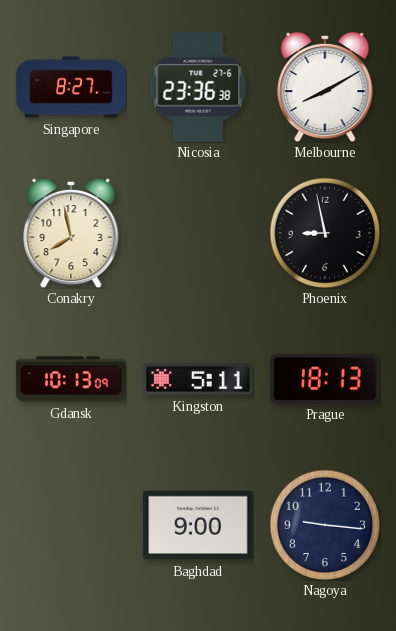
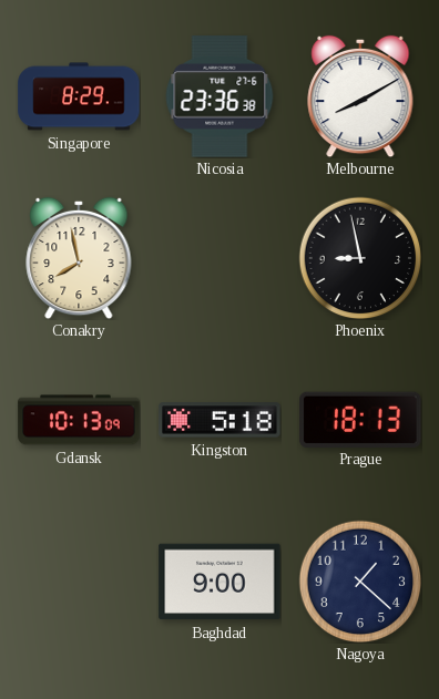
Singapore: 8:27 -> 8:29 (79, 96)
Kingston: 5:11 -> 5:18 (219, 420)
Nagoya: 9:16 -> 1:22 (360, 582)
